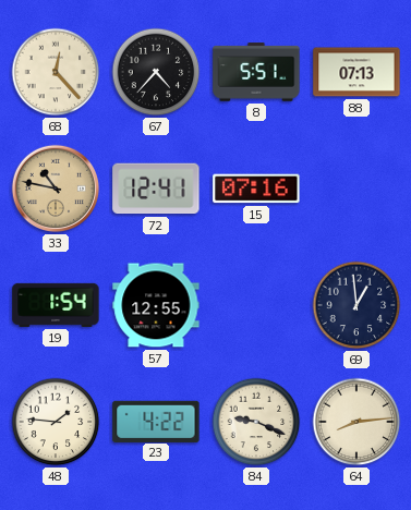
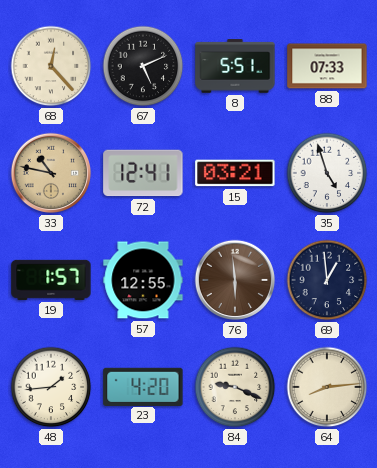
67: 4:37 -> 5:11 (143, 66)
88: 07:13 -> 07:33 (327, 66)
15: 07:16 -> 03:21 (235, 173)
35: none -> 4:57 (327, 173)
19: 1:54 -> 1:57 (51, 280)
76: none -> 5:59 (235, 280)
48: 1:46 -> 1:44 (51, 387)
23: 4:22 -> 4:20 (143, 386)
